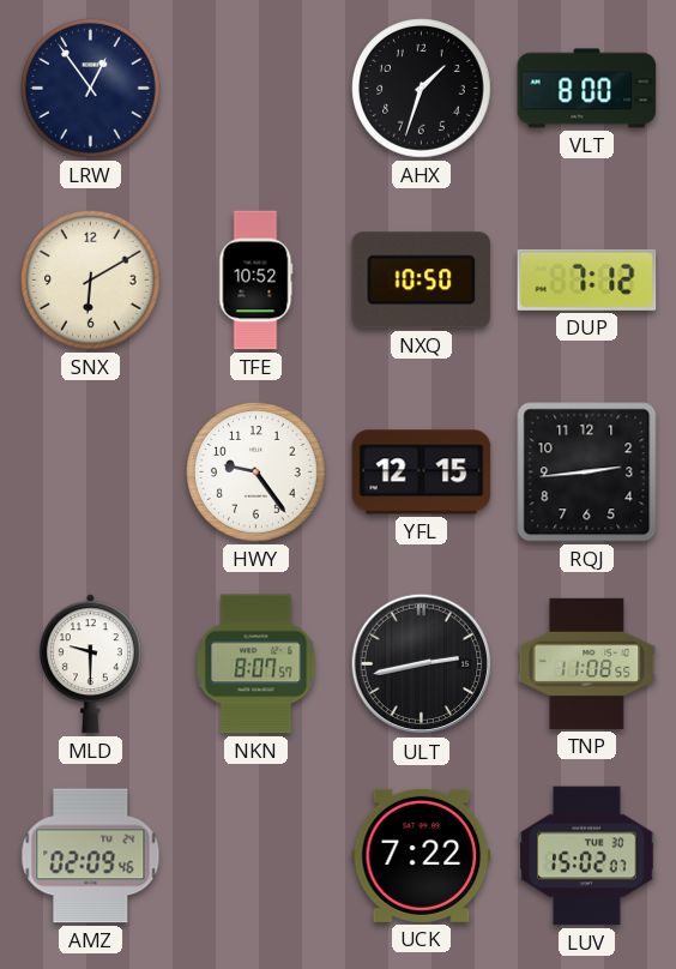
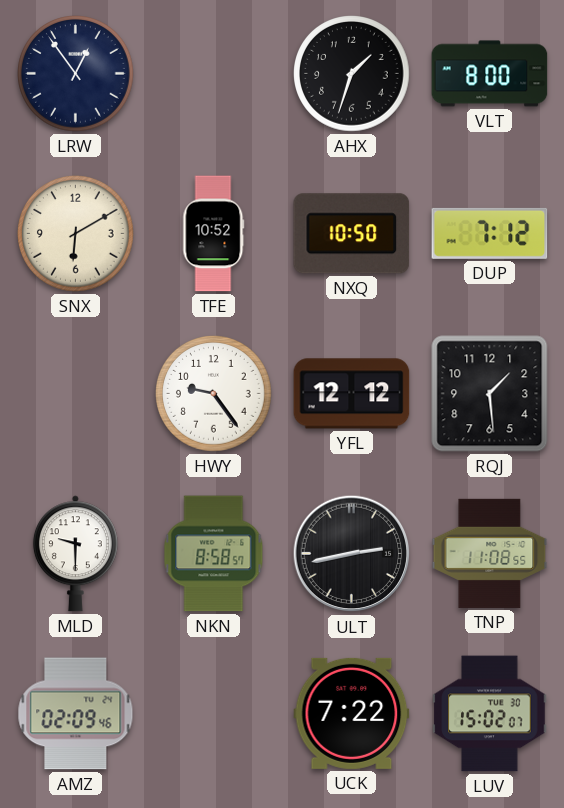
YFL: 12:15 -> 12:12 (352, 394)
RQJ: 2:44 -> 1:29 (490, 394)
NKN: 8:07 -> 8:58 (214, 554)
